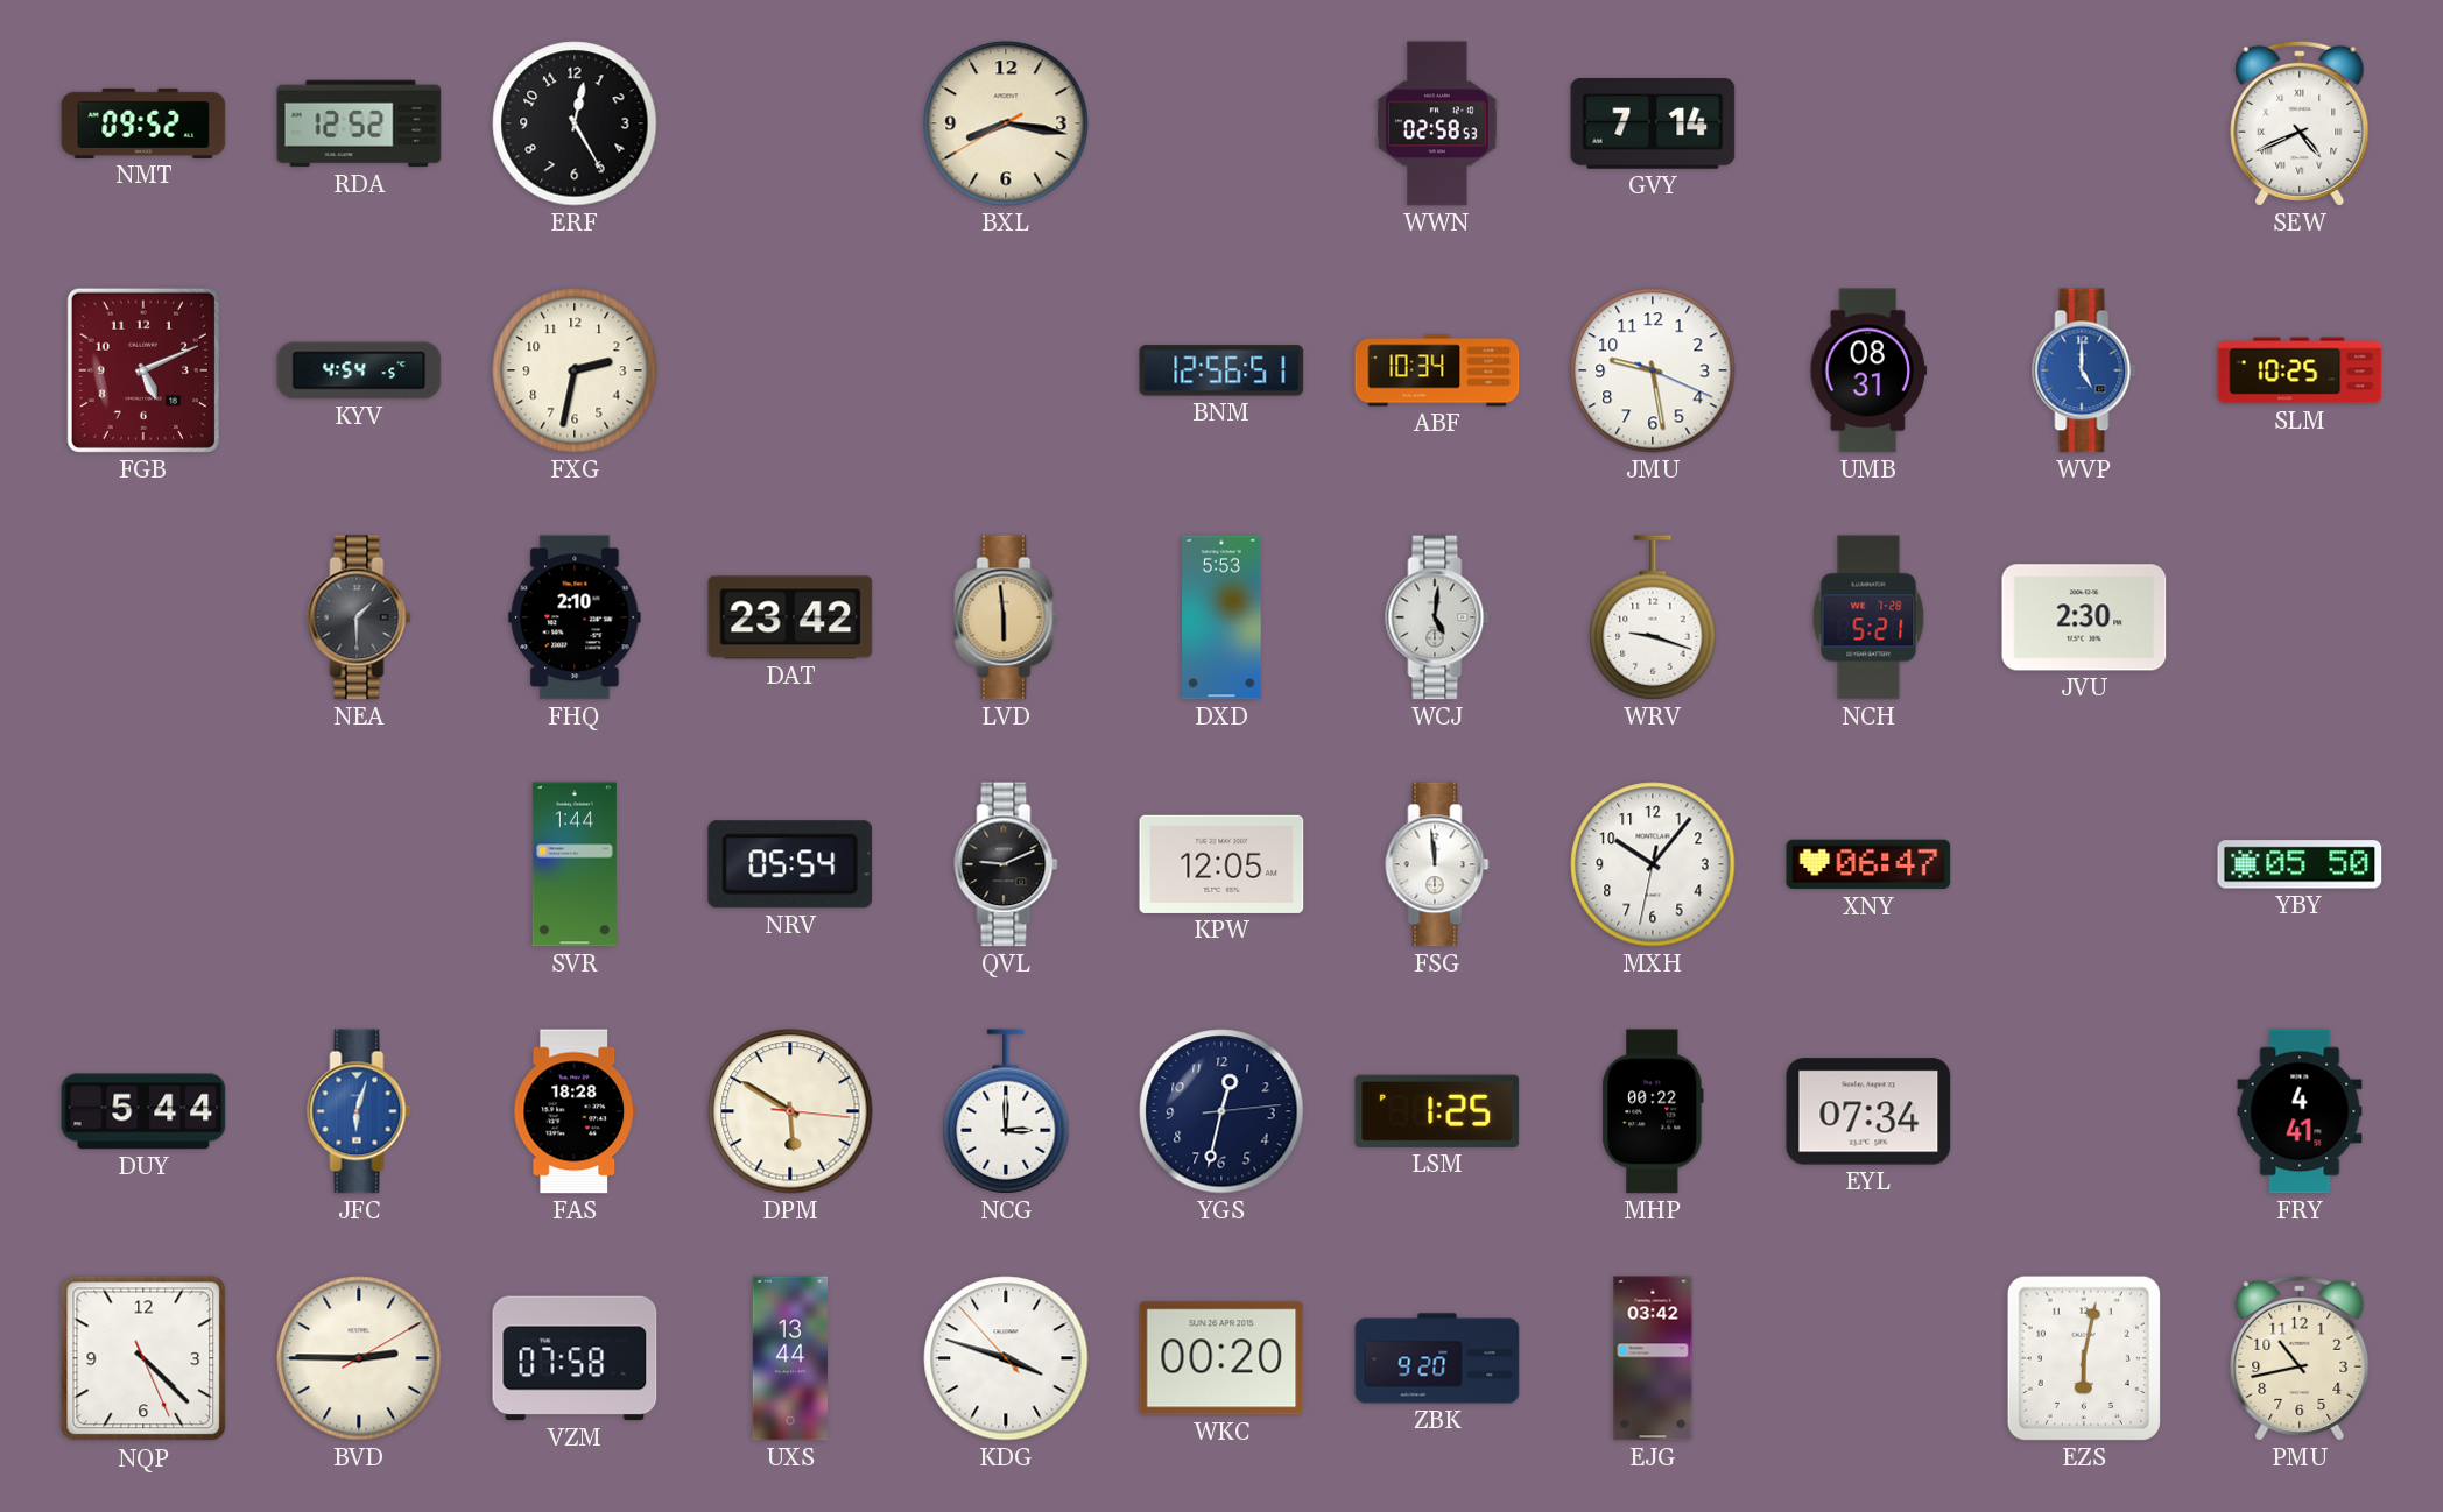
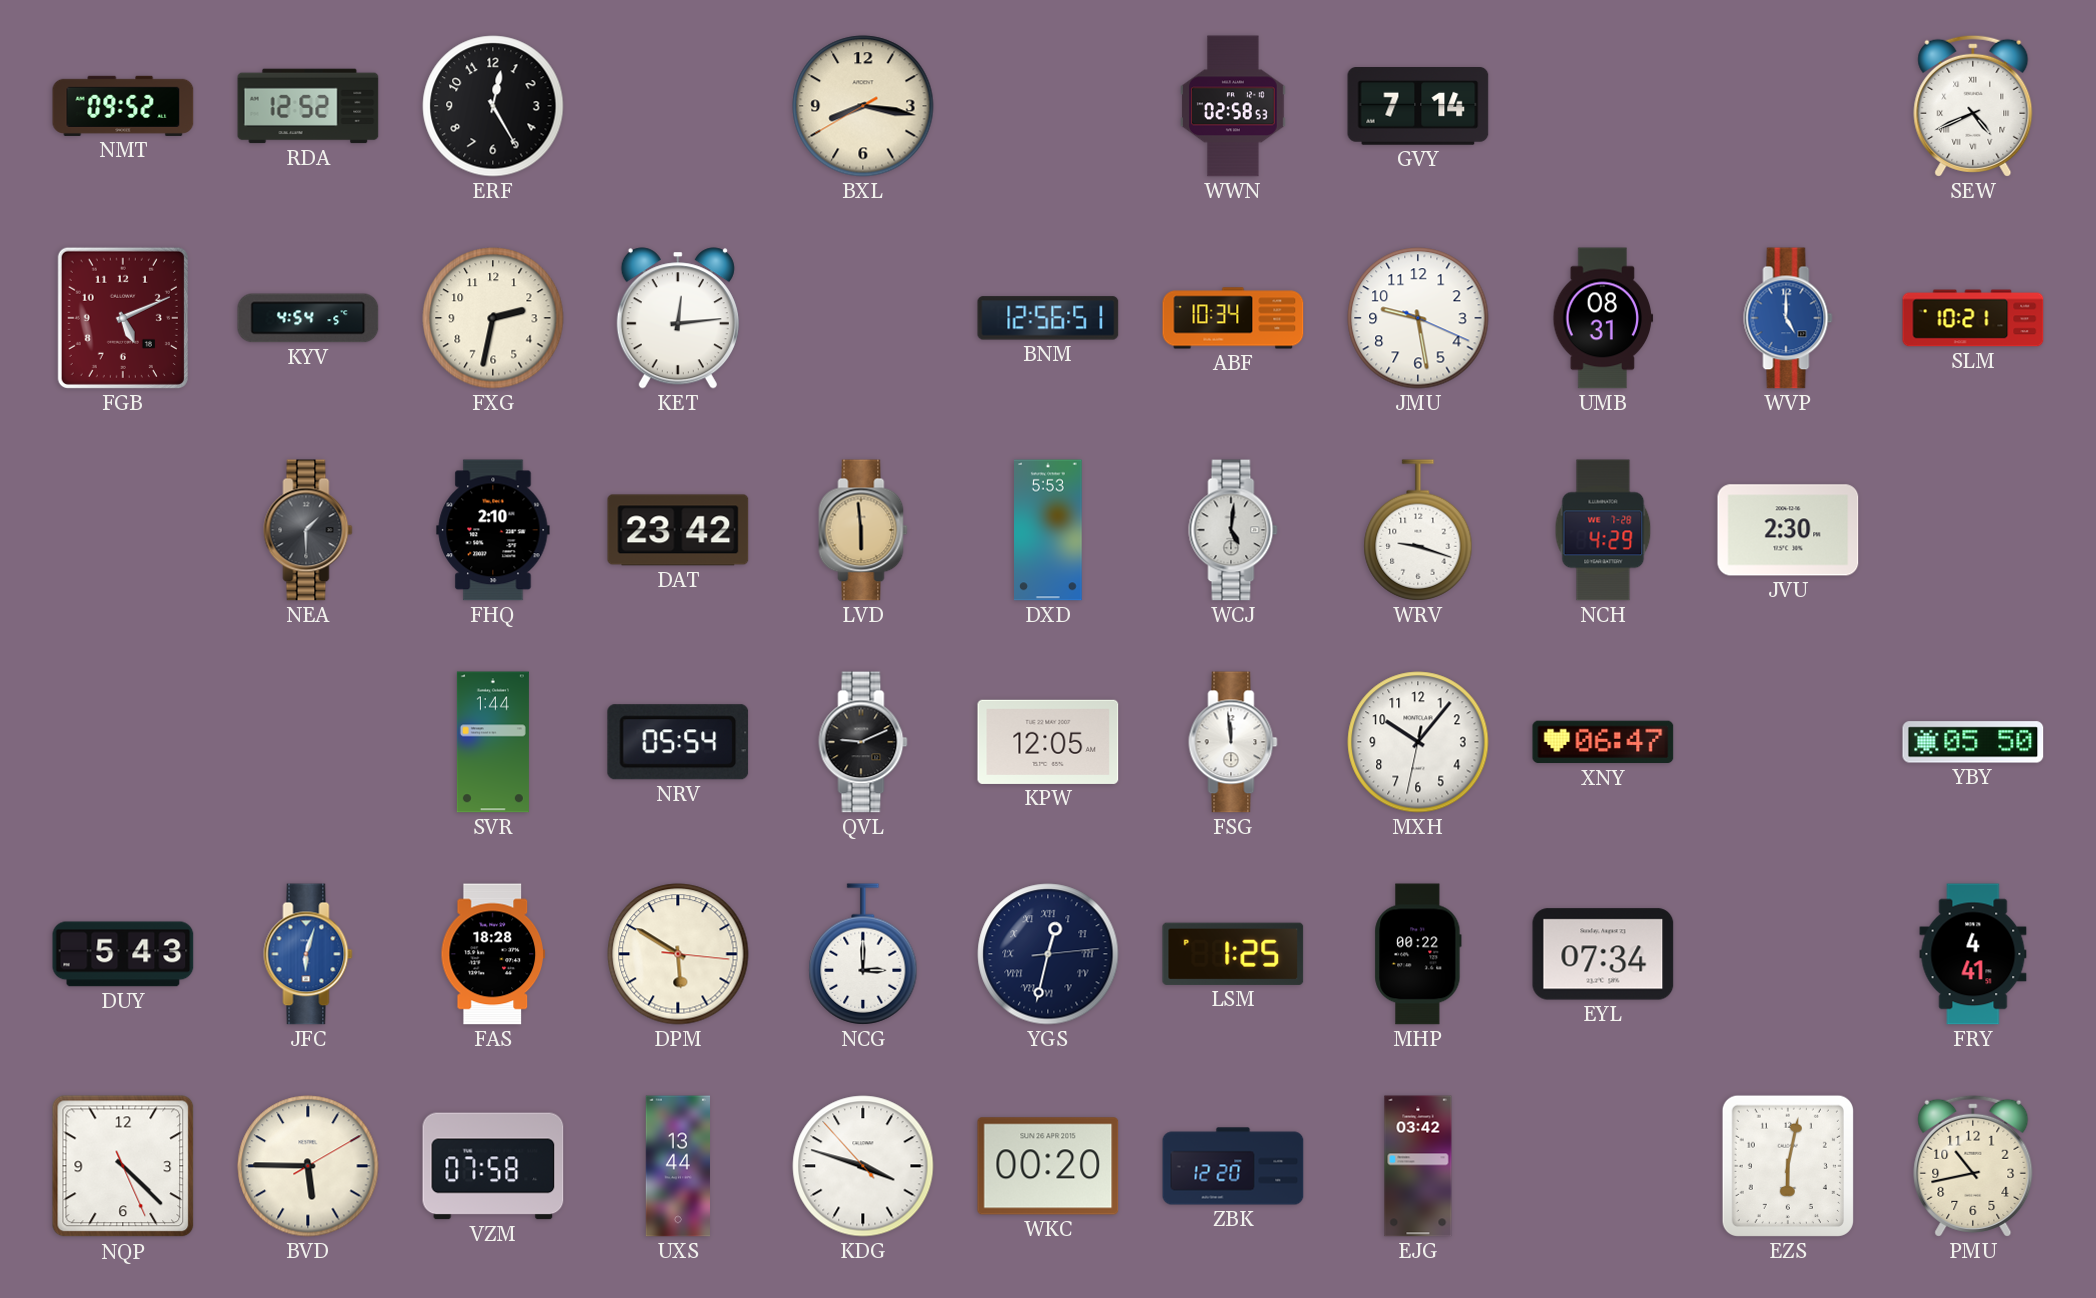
KET: none -> 12:14 (678, 318)
SLM: 10:25 -> 10:21 (1973, 318)
NCH: 5:21 -> 4:29 (1603, 530)
DUY: 5:44 -> 5:43 (123, 954)
YGS numerals: Arabic -> Roman (1048, 954)
BVD: 2:45 -> 5:45 (308, 1166)
ZBK: 9:20 -> 12:20 (1233, 1166)
